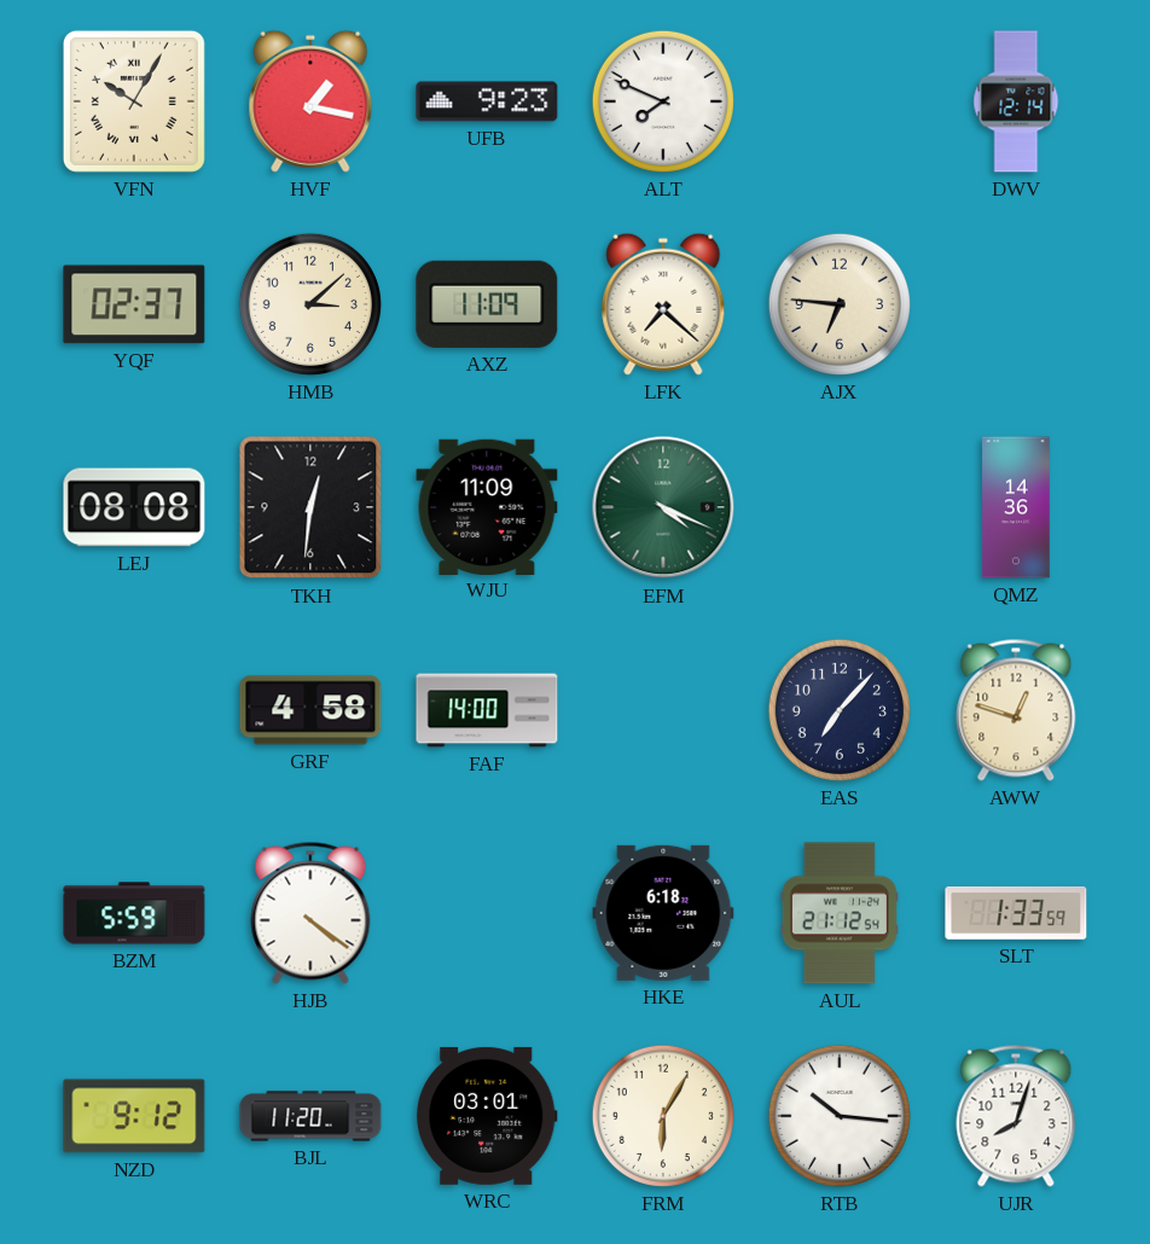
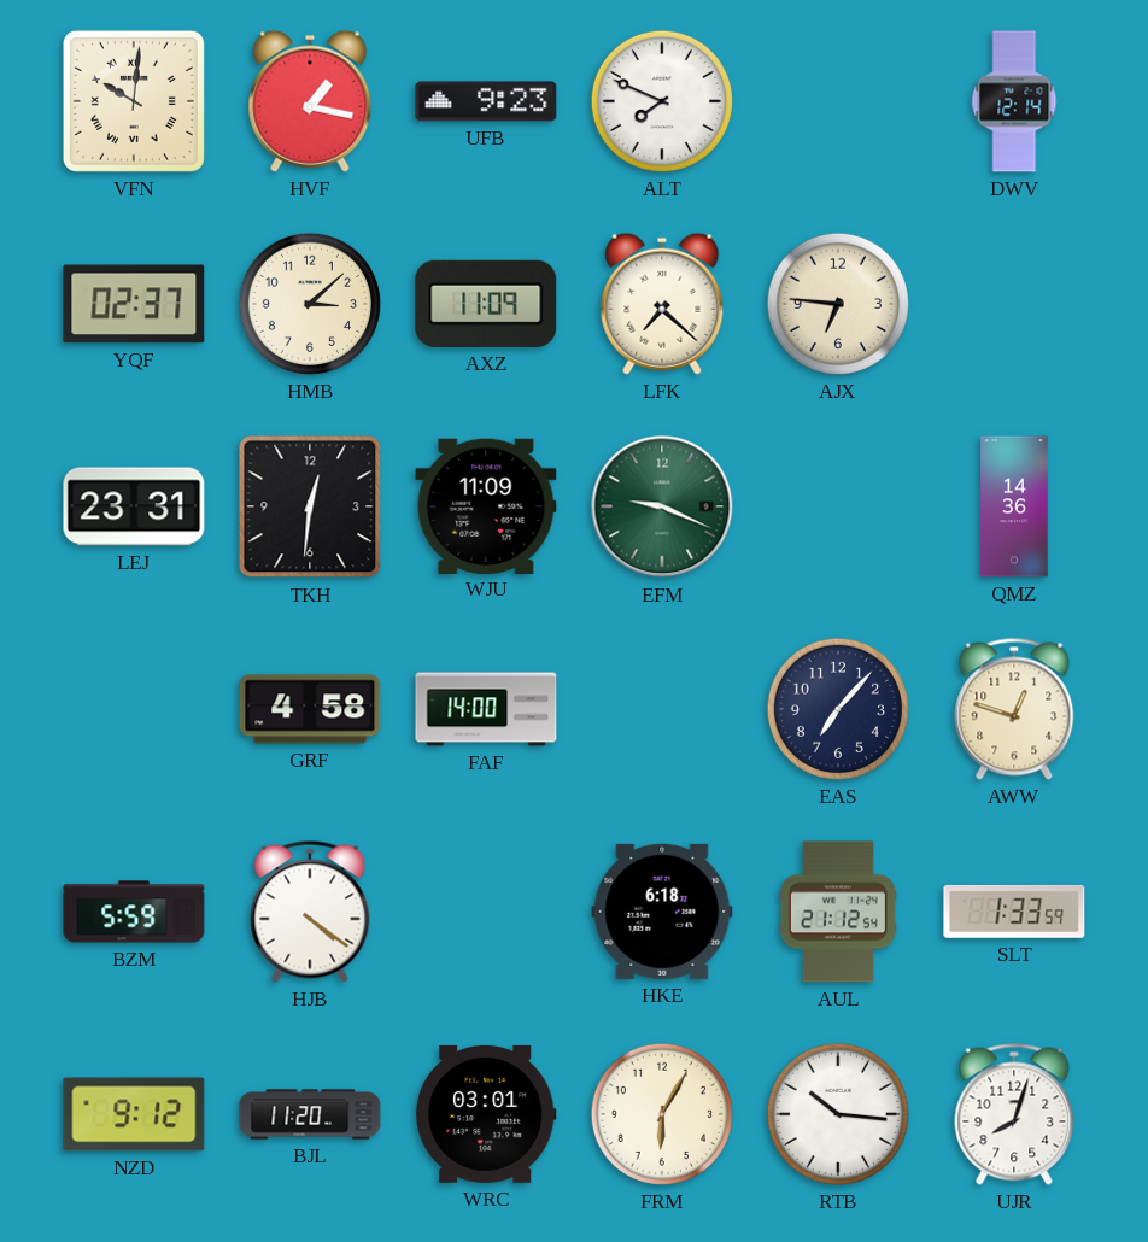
VFN: 10:05 -> 10:01 (134, 101)
LEJ: 08:08 -> 23:31 (134, 506)
EFM: 4:19 -> 9:19 (662, 506)
